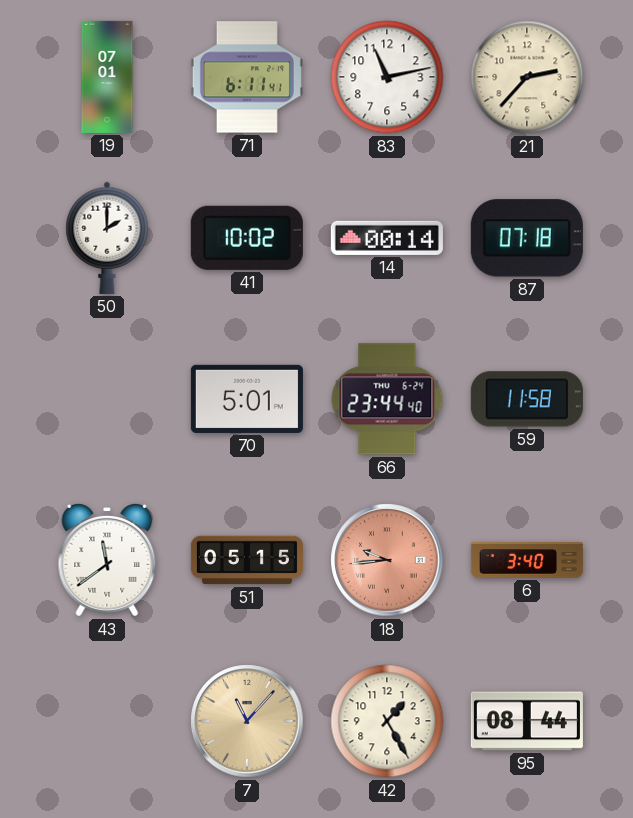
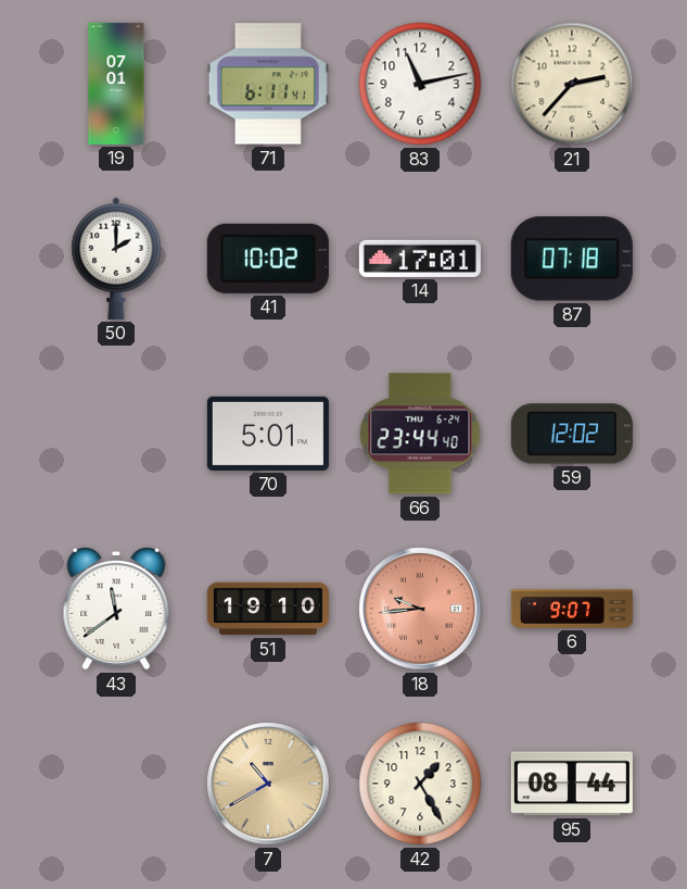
14: 00:14 -> 17:01 (420, 259)
59: 11:58 -> 12:02 (572, 434)
51: 05:15 -> 19:10 (268, 609)
6: 3:40 -> 9:07 (572, 609)
7: 11:07 -> 10:40 (268, 784)
